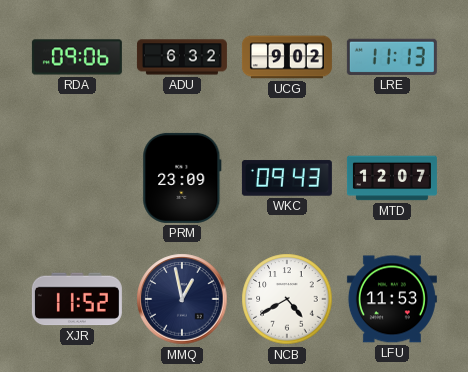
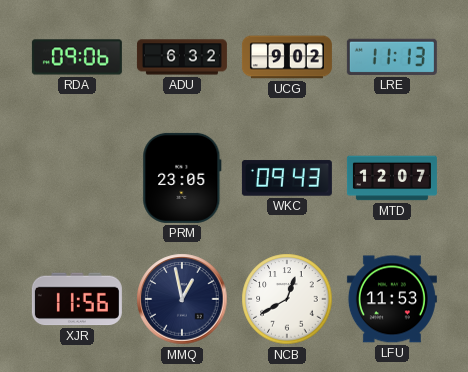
PRM: 23:09 -> 23:05 (182, 178)
XJR: 11:52 -> 11:56 (77, 299)
NCB: 4:40 -> 12:40 (287, 299)
